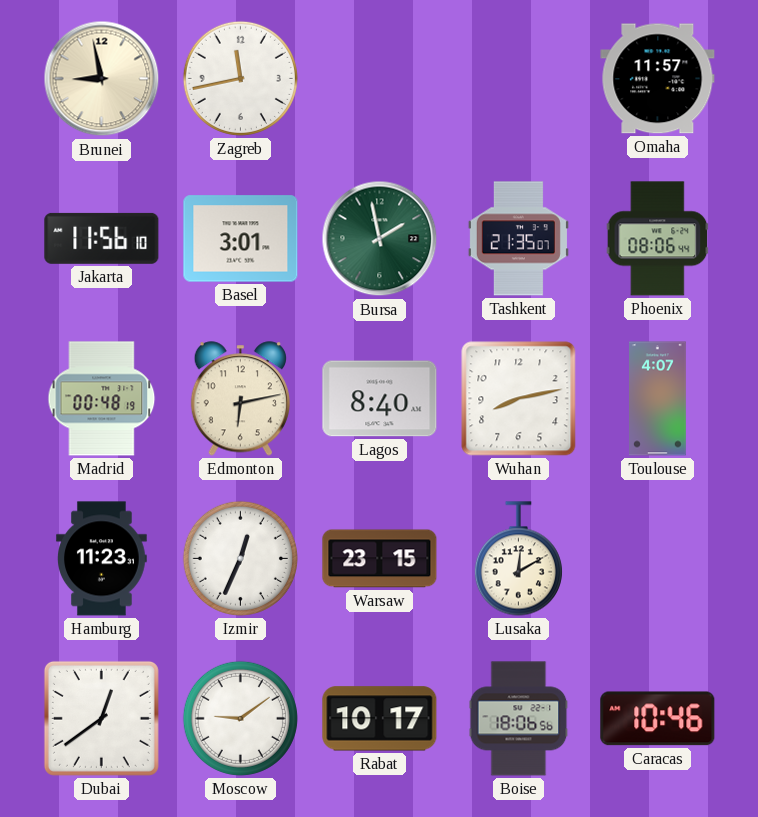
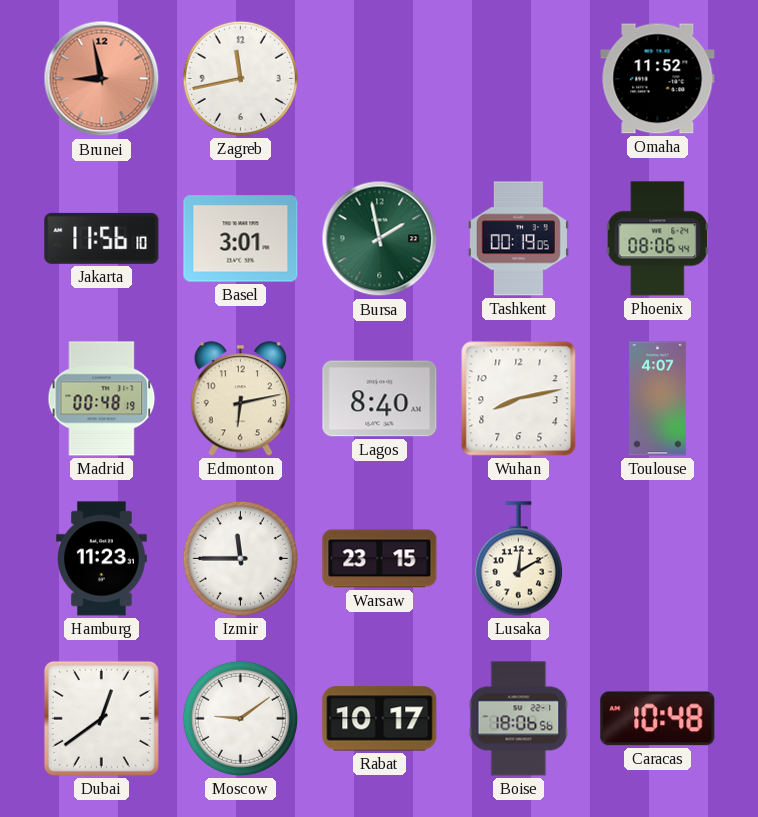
Brunei dial: cream -> salmon (102, 79)
Omaha: 11:57 -> 11:52 (658, 79)
Tashkent: 21:35 -> 00:19 (518, 239)
Izmir: 12:34 -> 11:45 (240, 558)
Caracas: 10:46 -> 10:48 (658, 719)
